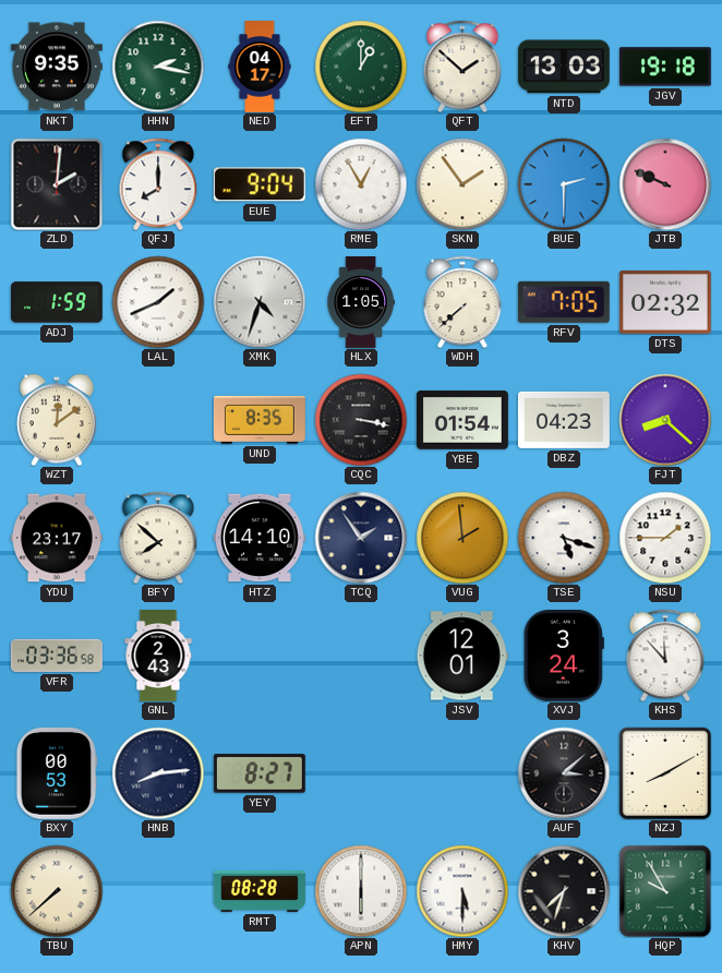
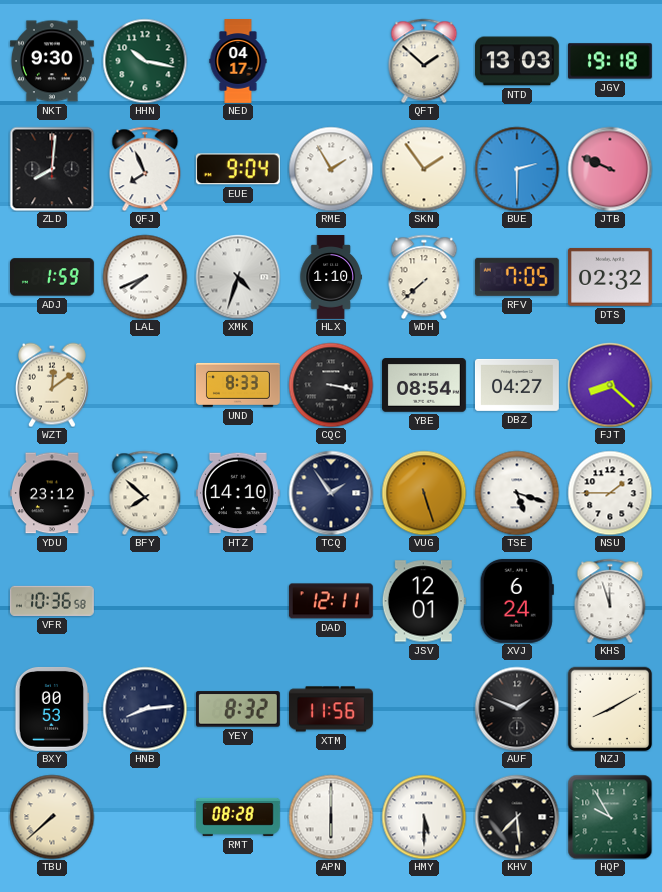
NKT: 9:35 -> 9:30 (52, 61)
HHN: 2:17 -> 10:17 (145, 61)
EFT: 1:00 -> none (361, 67)
ZLD: 2:01 -> 8:01 (52, 169)
QFJ: 8:00 -> 7:56 (145, 169)
RME: 12:55 -> 1:55 (331, 169)
LAL: 1:41 -> 7:41 (145, 277)
HLX: 1:05 -> 1:10 (331, 278)
UND: 8:35 -> 8:33 (238, 385)
YBE: 01:54 -> 08:54 (424, 385)
DBZ: 04:23 -> 04:27 (518, 385)
YDU: 23:17 -> 23:12 (52, 493)
VUG: 1:59 -> 5:27 (424, 493)
VFR: 03:36 -> 10:36 (52, 601)
GNL: 2:43 -> none (158, 657)
DAD: none -> 12:11 (331, 601)
XVJ: 3:24 -> 6:24 (517, 601)
KHS: 11:53 -> 11:57 (610, 601)
YEY: 8:27 -> 8:32 (238, 709)
XTM: none -> 11:56 (331, 709)
AUF: 3:08 -> 1:49 (517, 709)
KHV: 7:33 -> 7:29 (517, 817)
